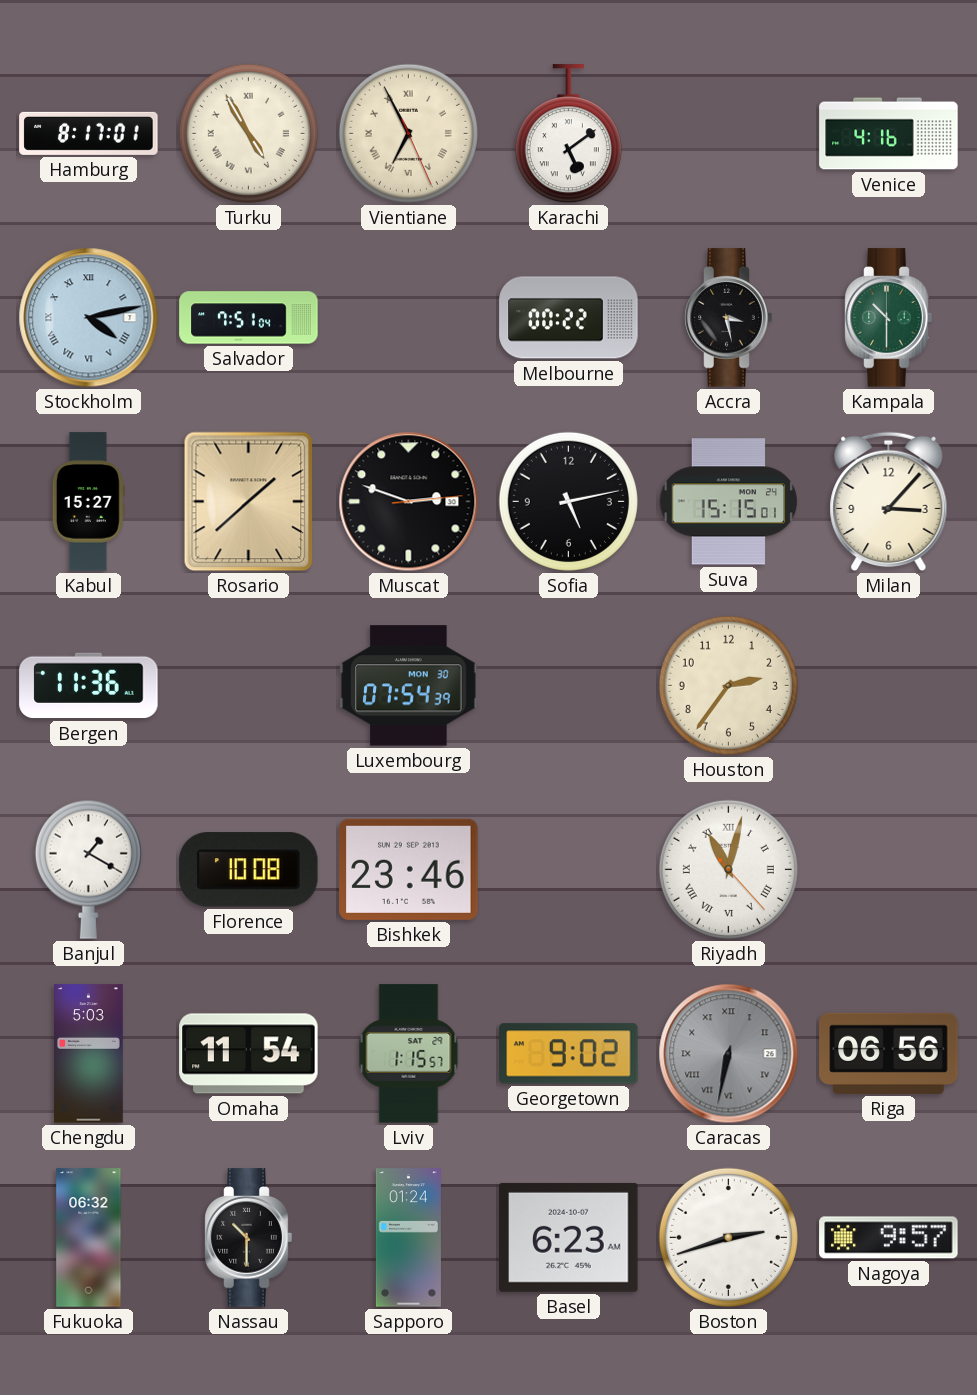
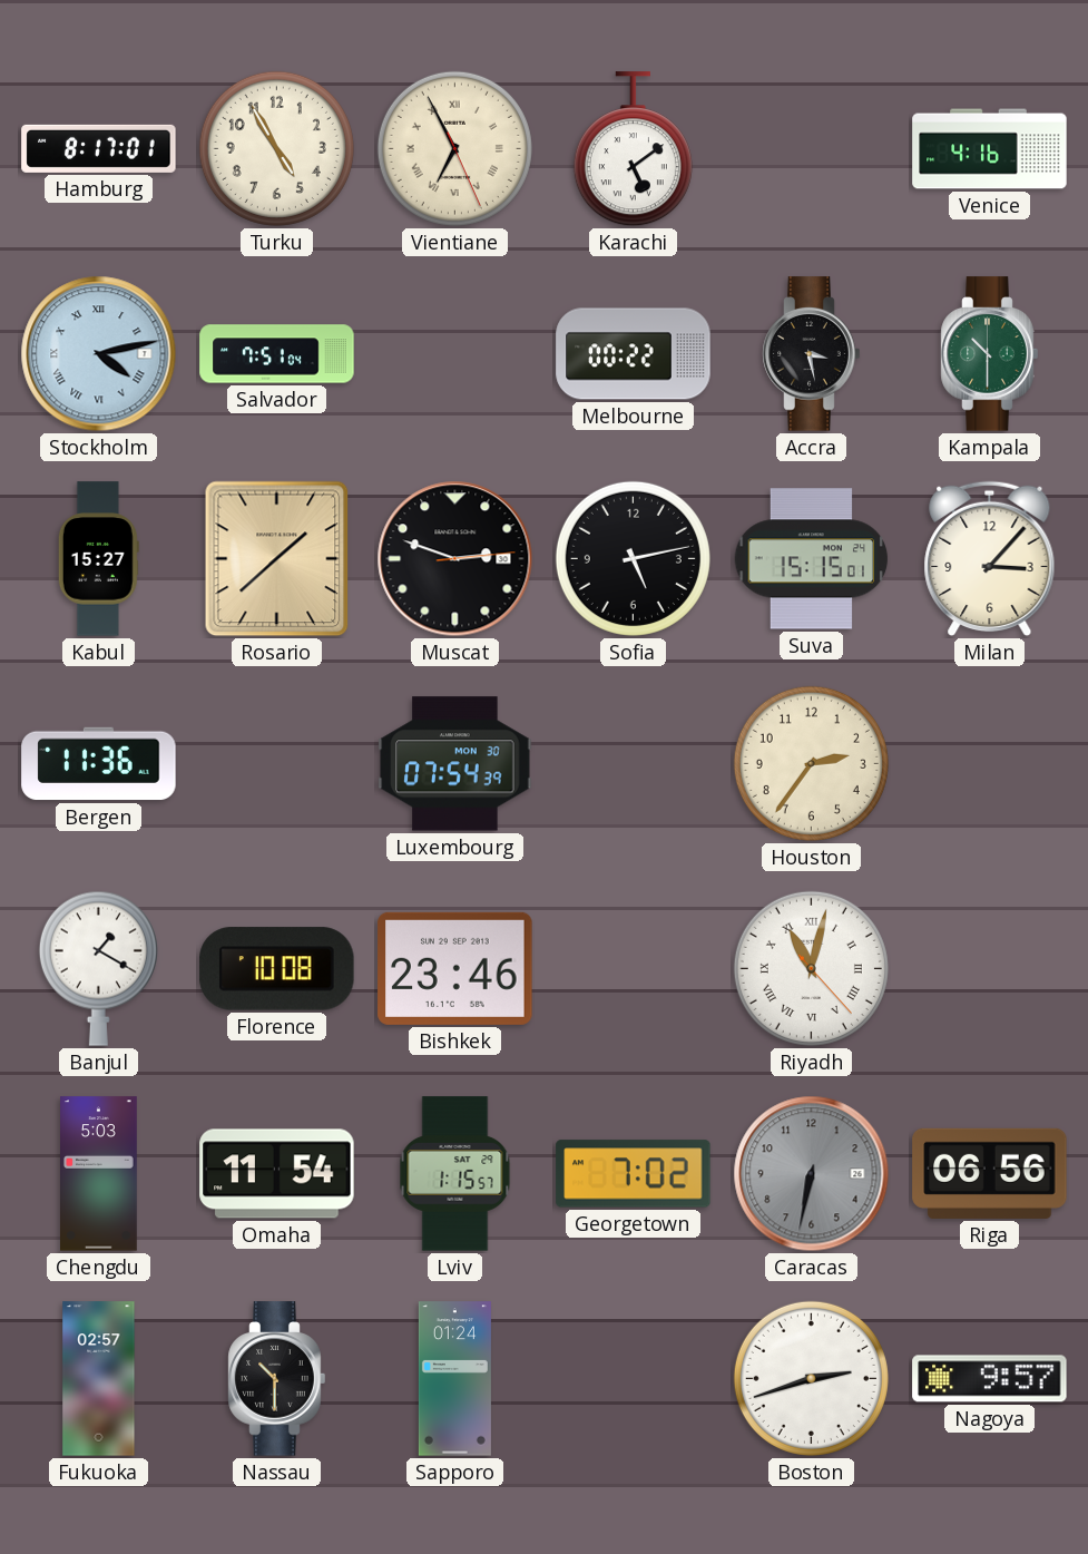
Turku numerals: Roman -> Arabic (276, 148)
Georgetown: 9:02 -> 7:02 (634, 1174)
Caracas numerals: Roman -> Arabic (812, 1174)
Fukuoka: 06:32 -> 02:57 (99, 1379)
Basel: 6:23 -> none (569, 1237)
